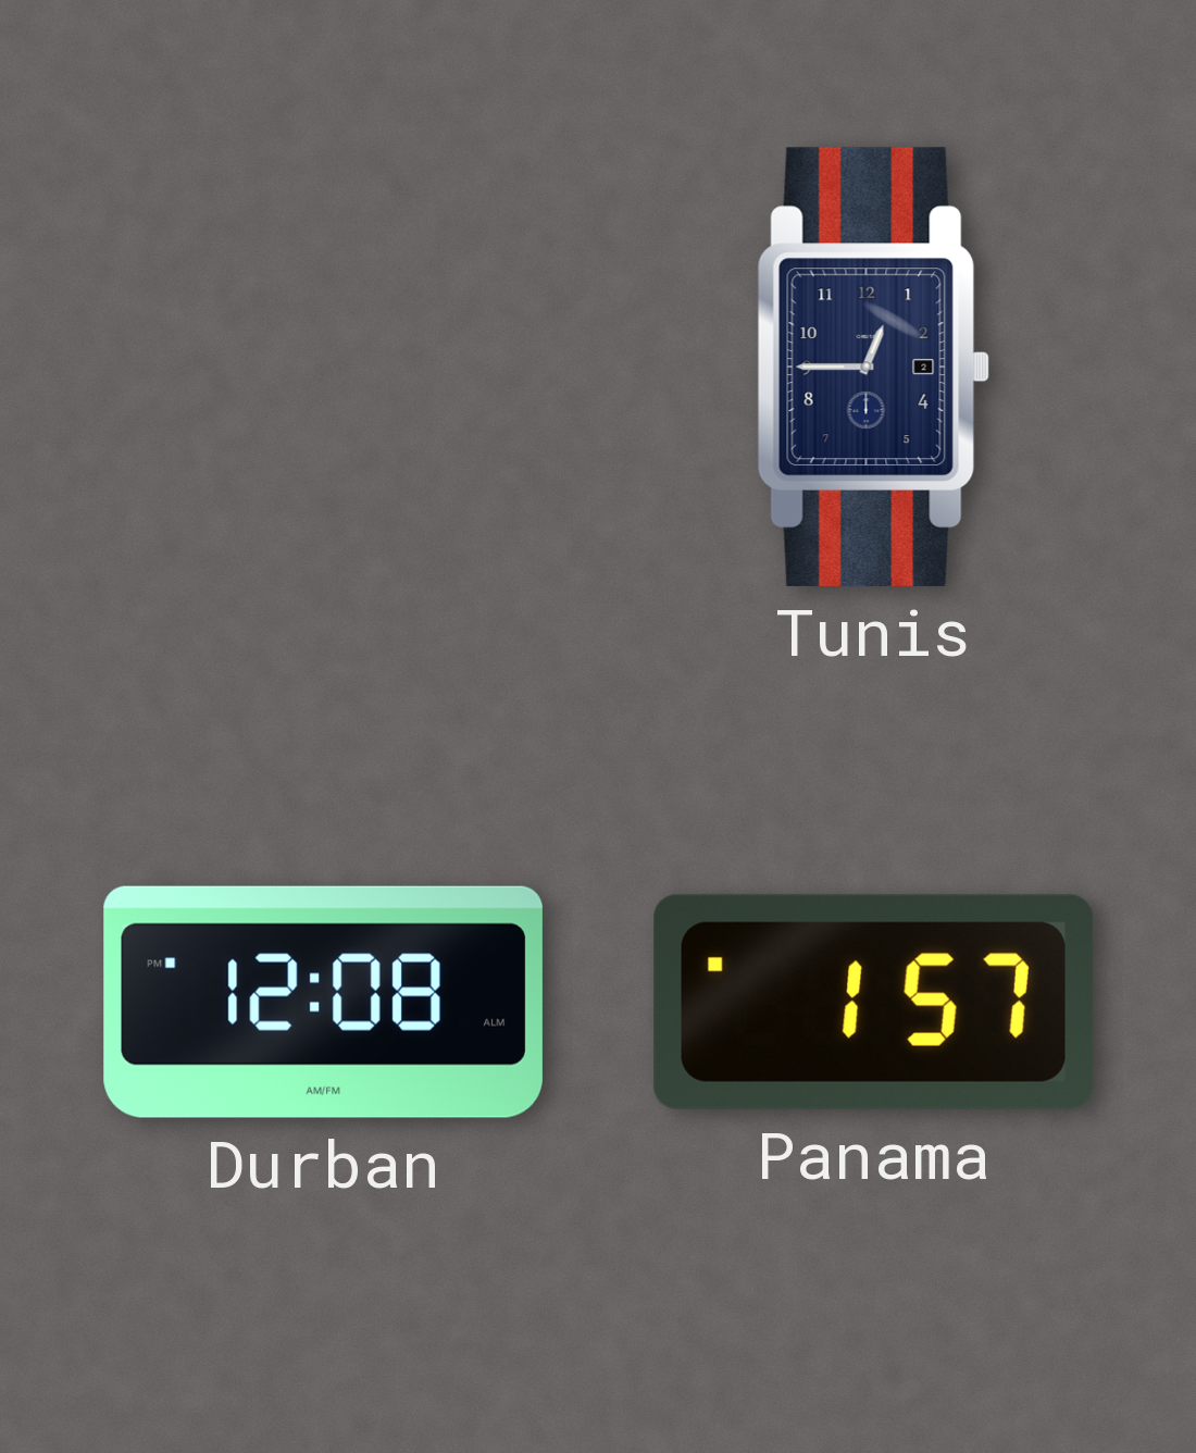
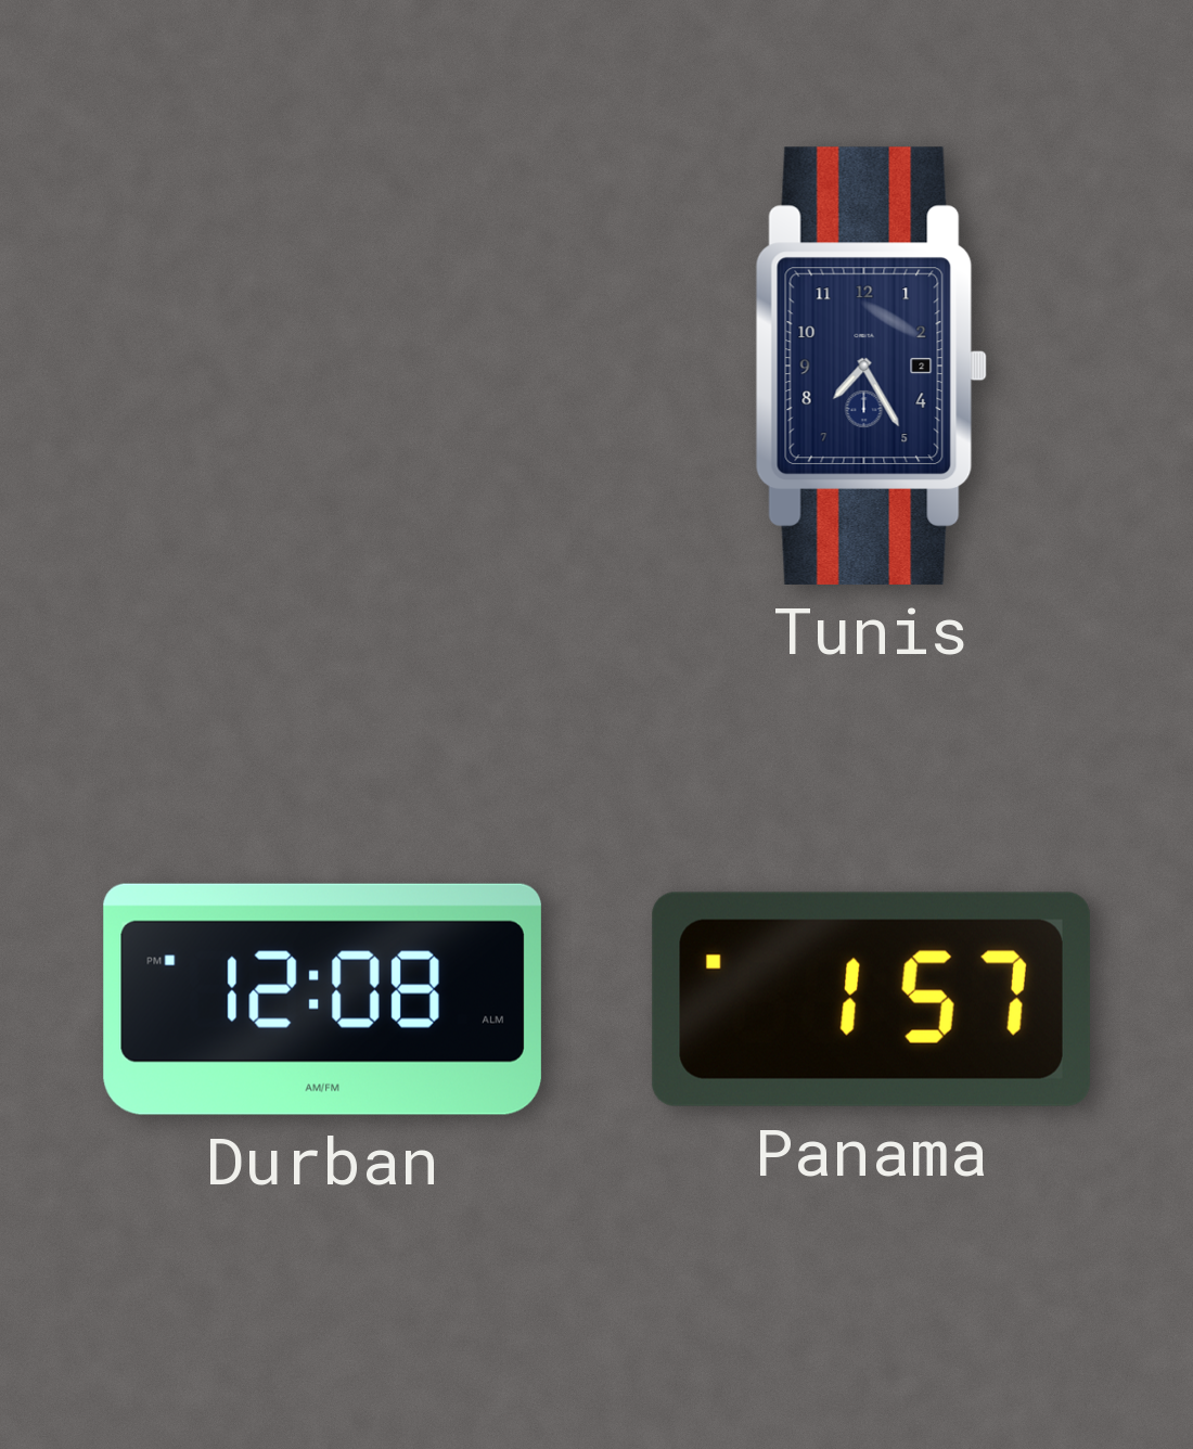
Tunis: 12:45 -> 7:25 (871, 366)
